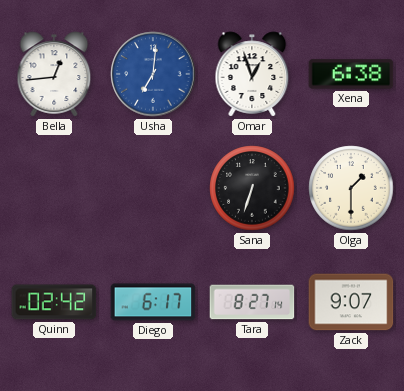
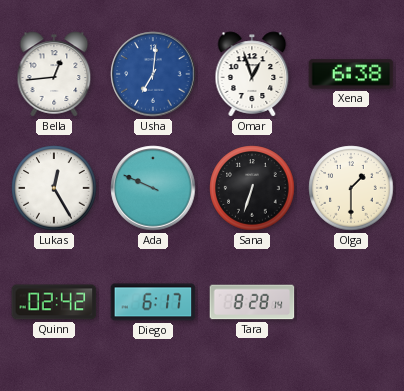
Lukas: none -> 12:25 (54, 188)
Ada: none -> 9:49 (153, 188)
Tara: 8:27 -> 8:28 (252, 302)
Zack: 9:07 -> none (351, 302)
